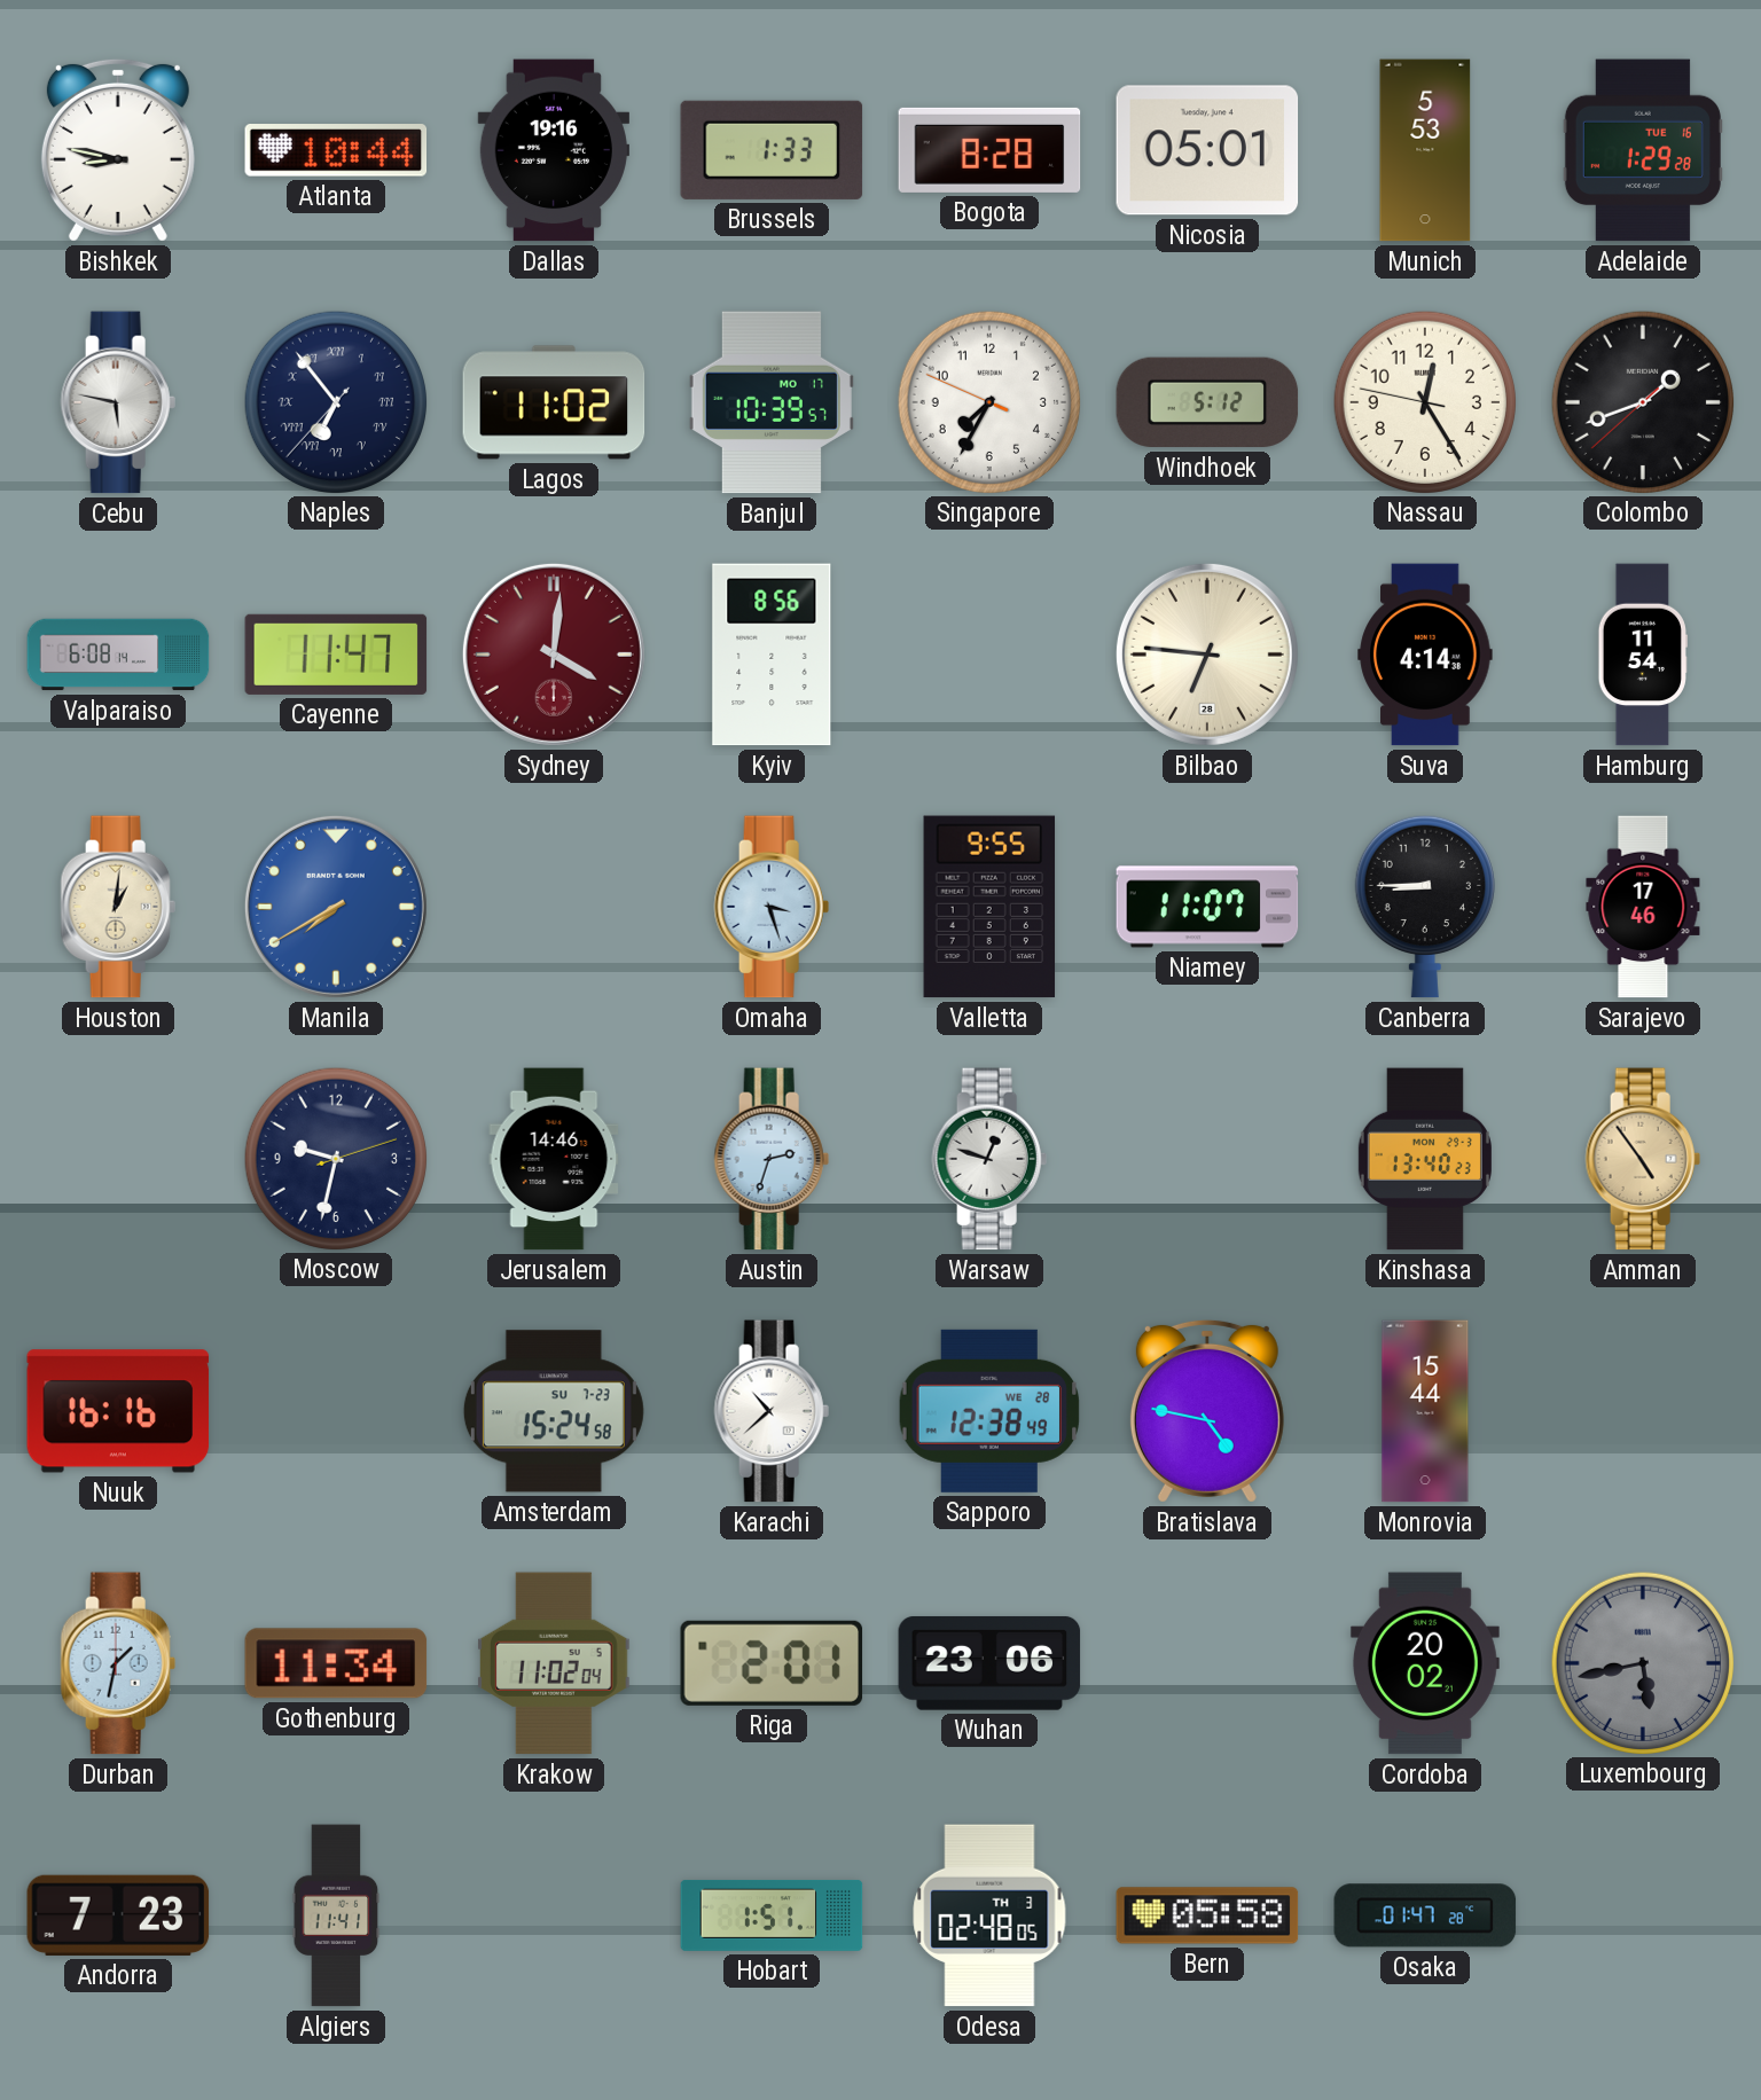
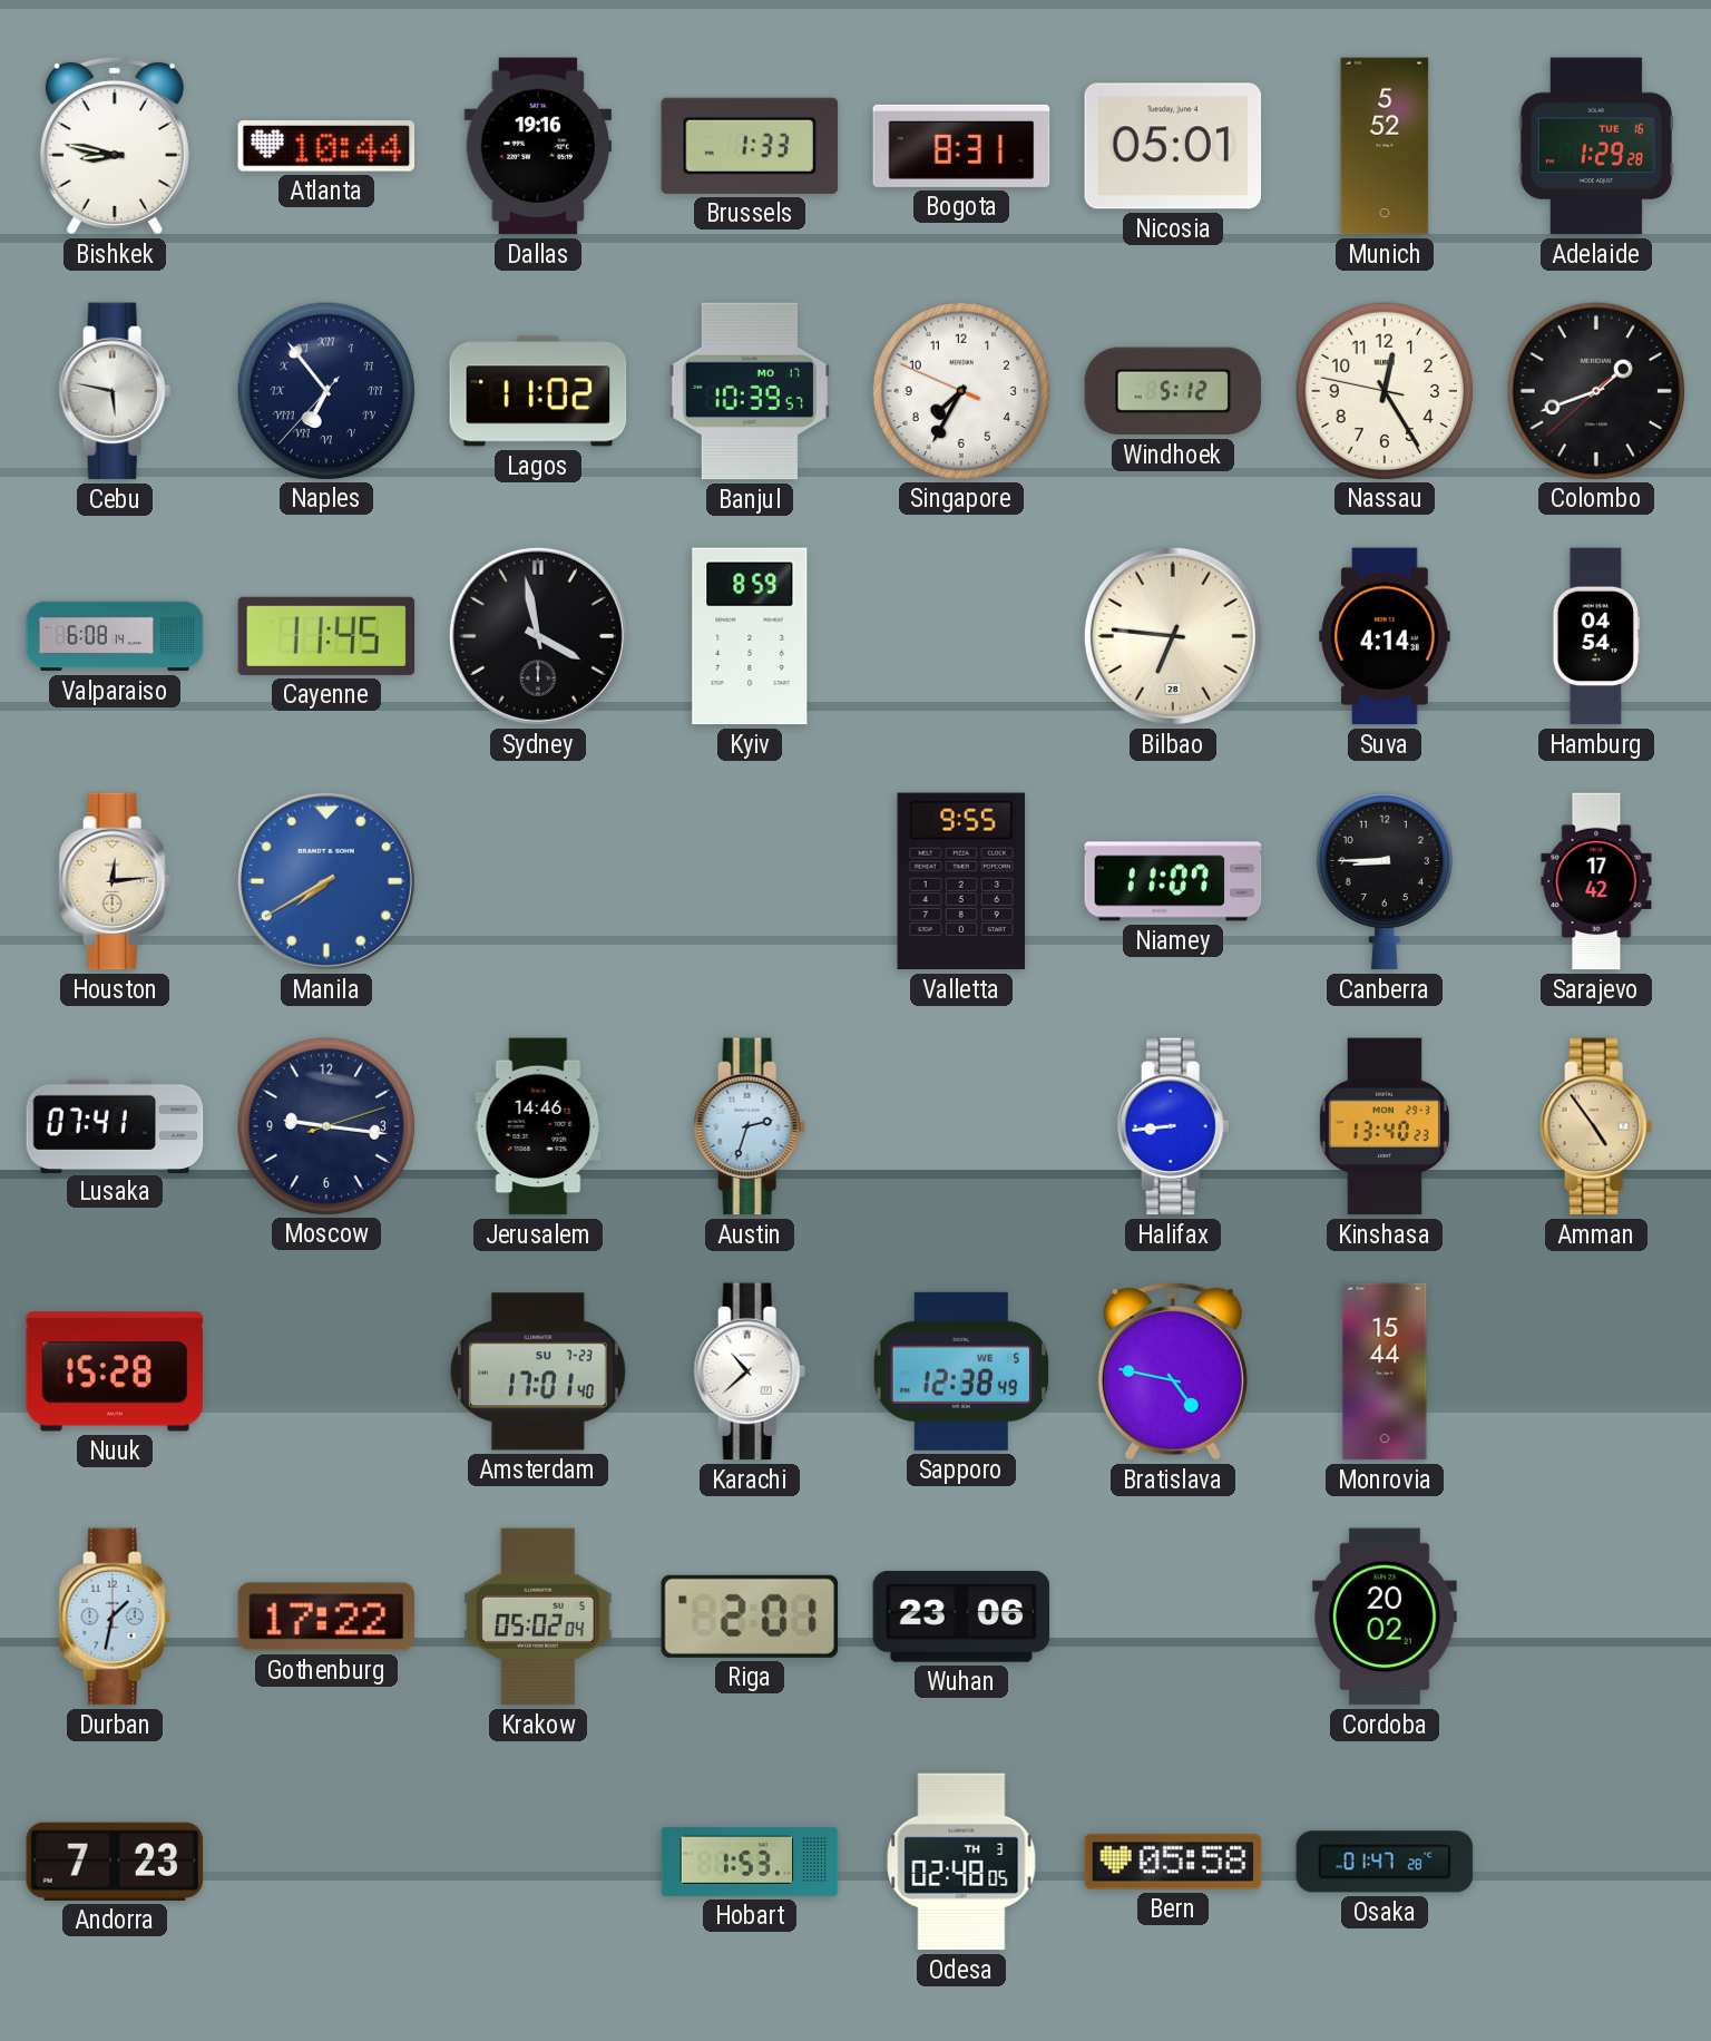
Bogota: 8:28 -> 8:31 (961, 146)
Munich: 5:53 -> 5:52 (1385, 146)
Cayenne: 11:47 -> 11:45 (326, 636)
Sydney: 4:01 -> 3:58 (538, 636)
Sydney dial: burgundy -> black (538, 636)
Kyiv: 8:56 -> 8:59 (750, 636)
Hamburg: 11:54 -> 04:54 (1596, 636)
Houston: 1:01 -> 12:14 (115, 881)
Omaha: 3:27 -> none (772, 907)
Sarajevo: 17:46 -> 17:42 (1596, 881)
Lusaka: none -> 07:41 (115, 1125)
Moscow: 9:32 -> 9:16 (325, 1125)
Warsaw: 12:48 -> none (989, 1159)
Halifax: none -> 8:44 (1173, 1126)
Nuuk: 16:16 -> 15:28 (115, 1371)
Amsterdam: 15:24 -> 17:01 (538, 1371)
Sapporo date: WE 28 -> WE 5 (960, 1371)
Gothenburg: 11:34 -> 17:22 (326, 1617)
Krakow: 11:02 -> 05:02 (539, 1617)
Luxembourg: 5:43 -> none (1642, 1662)
Algiers: 11:41 -> none (336, 1915)
Hobart: 1:51 -> 1:53 (750, 1862)
